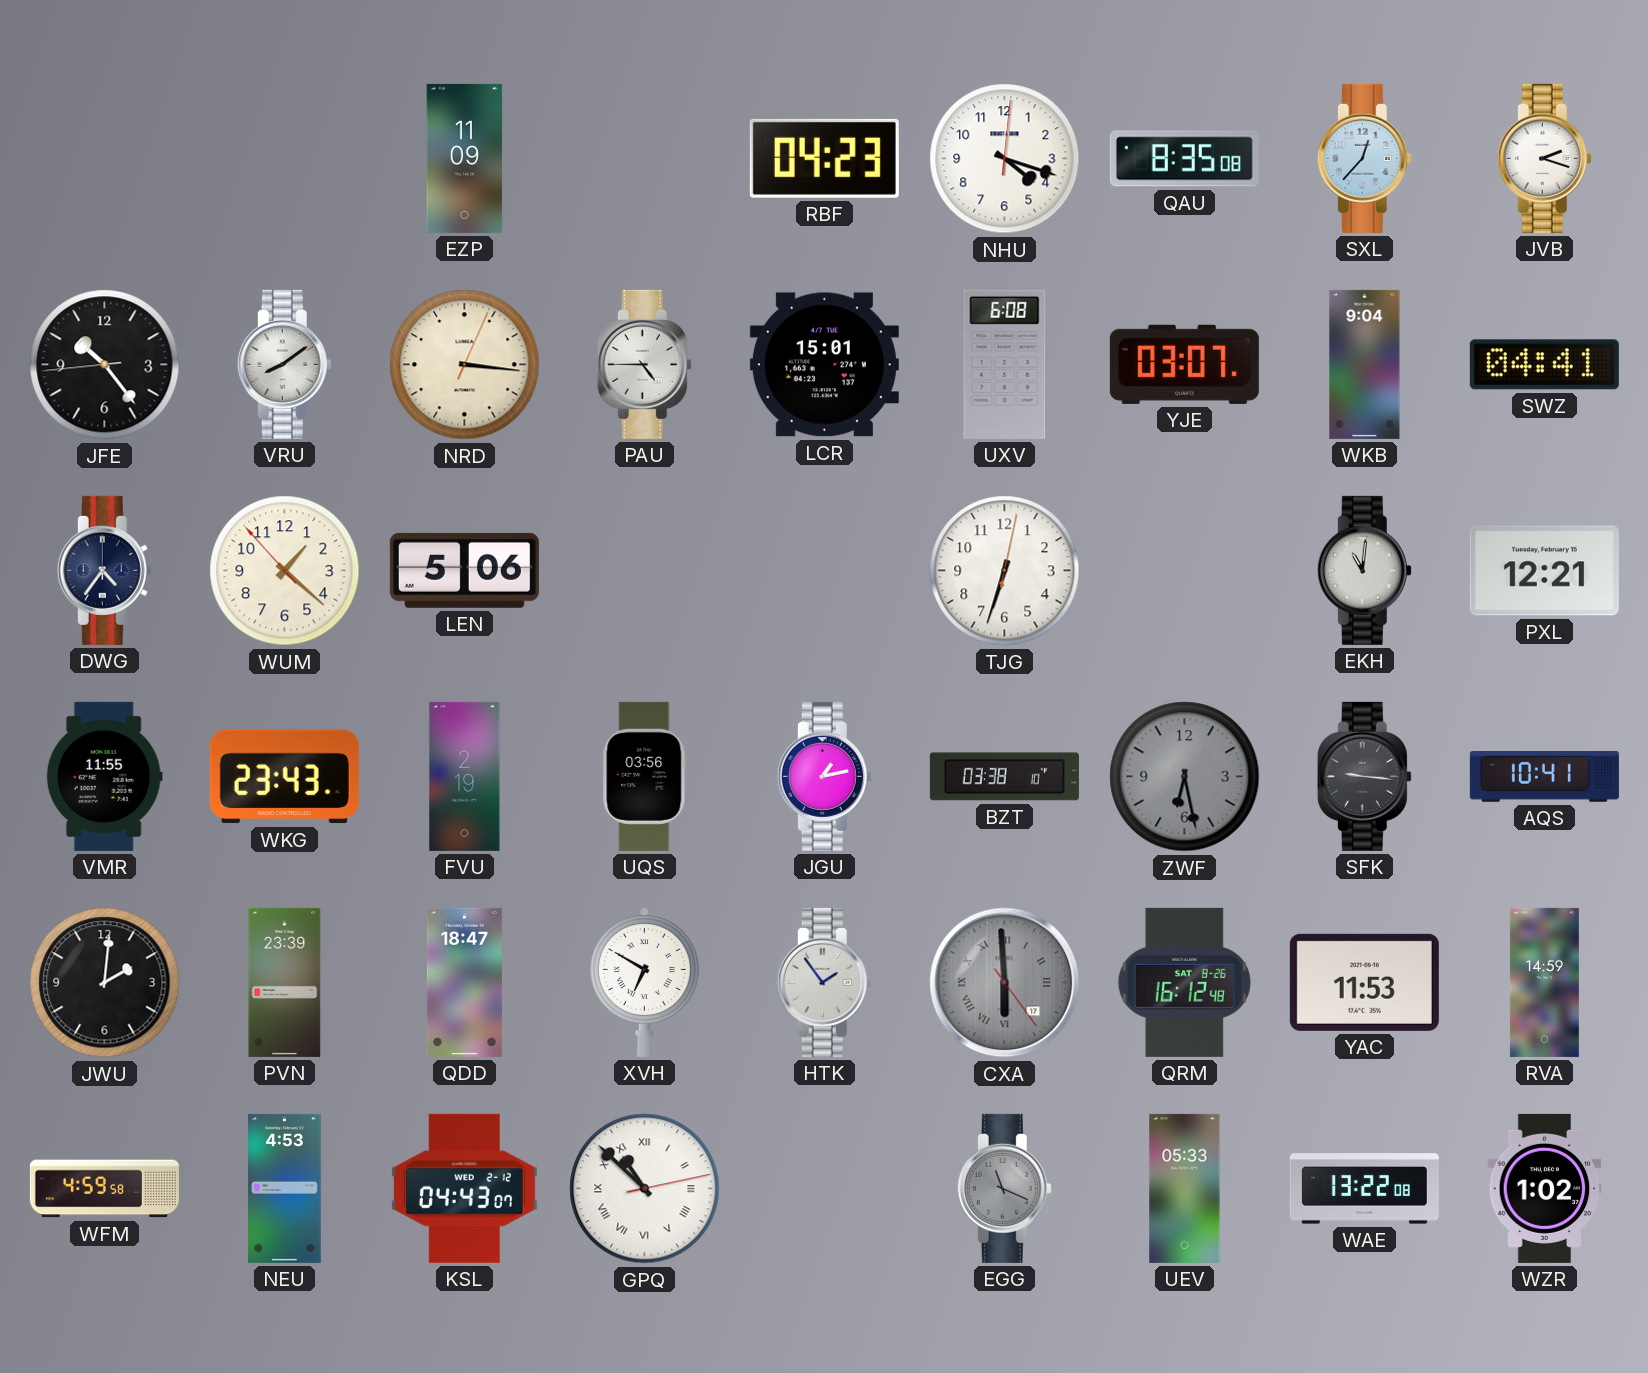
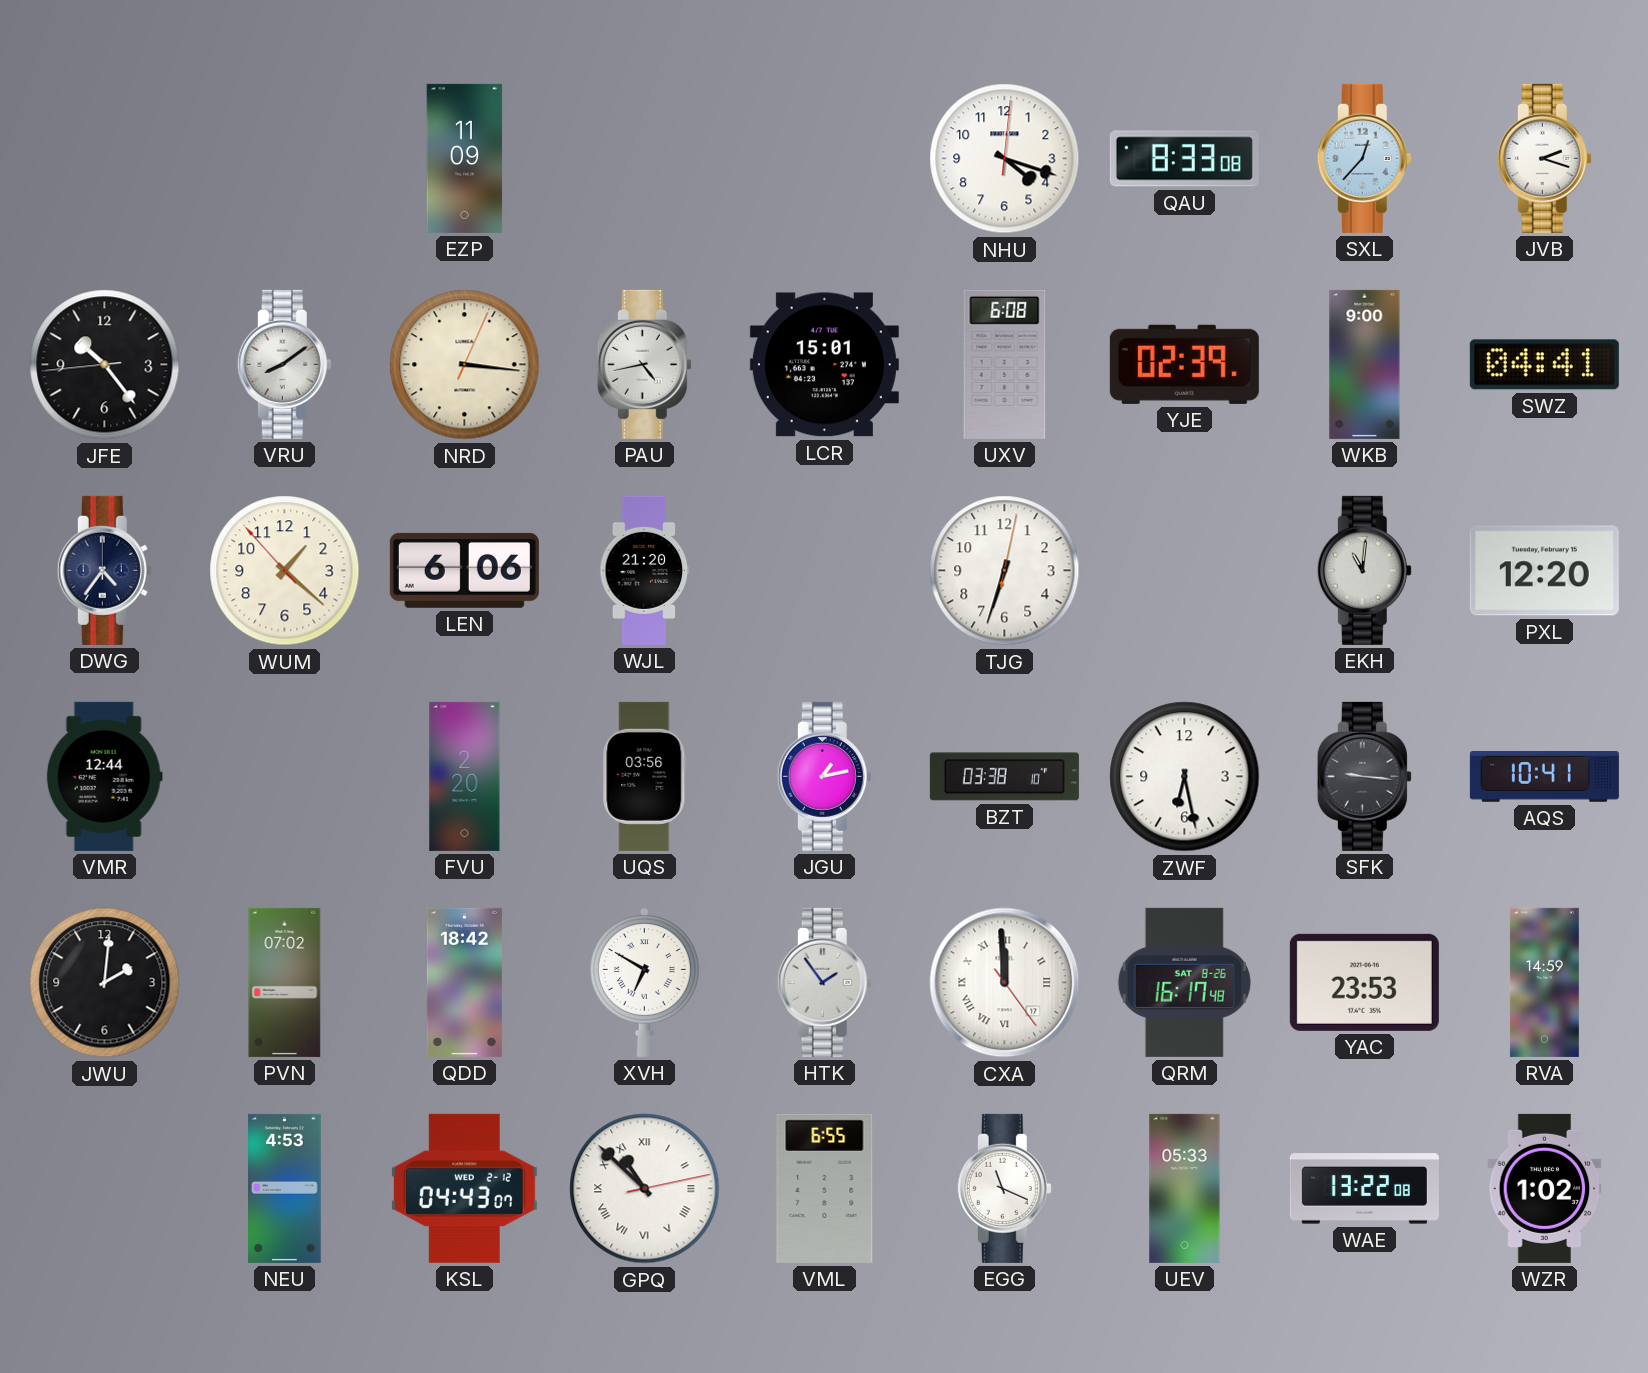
RBF: 04:23 -> none (824, 158)
QAU: 8:35 -> 8:33 (1184, 159)
PAU: 4:45 -> 4:43 (644, 364)
YJE: 03:07 -> 02:39 (1184, 364)
WKB: 9:04 -> 9:00 (1365, 364)
LEN: 5:06 -> 6:06 (464, 570)
WJL: none -> 21:20 (645, 570)
PXL: 12:21 -> 12:20 (1544, 571)
VMR: 11:55 -> 12:44 (104, 776)
WKG: 23:43 -> none (284, 777)
FVU: 2:19 -> 2:20 (465, 776)
ZWF dial: grey -> white (1185, 777)
PVN: 23:39 -> 07:02 (285, 982)
QDD: 18:47 -> 18:42 (464, 982)
CXA: 5:59 -> 11:59 (1005, 983)
CXA dial: grey -> white (1005, 983)
QRM: 16:12 -> 16:17 (1184, 982)
YAC: 11:53 -> 23:53 (1364, 982)
WFM: 4:59 -> none (104, 1189)
VML: none -> 6:55 (825, 1188)
EGG dial: grey -> white (1004, 1188)
